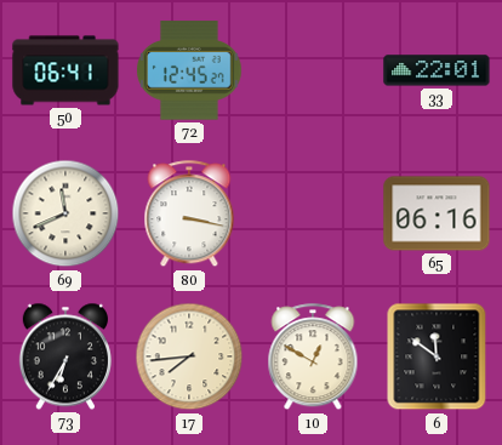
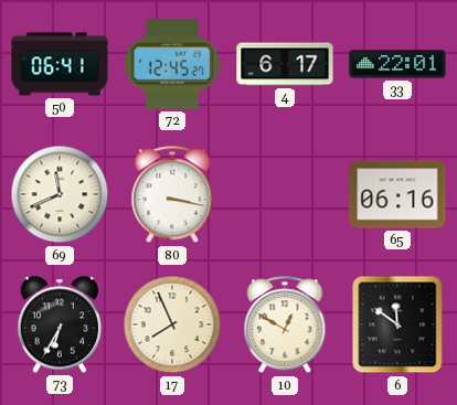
4: none -> 6:17 (285, 64)
17: 7:44 -> 7:56 (172, 324)
